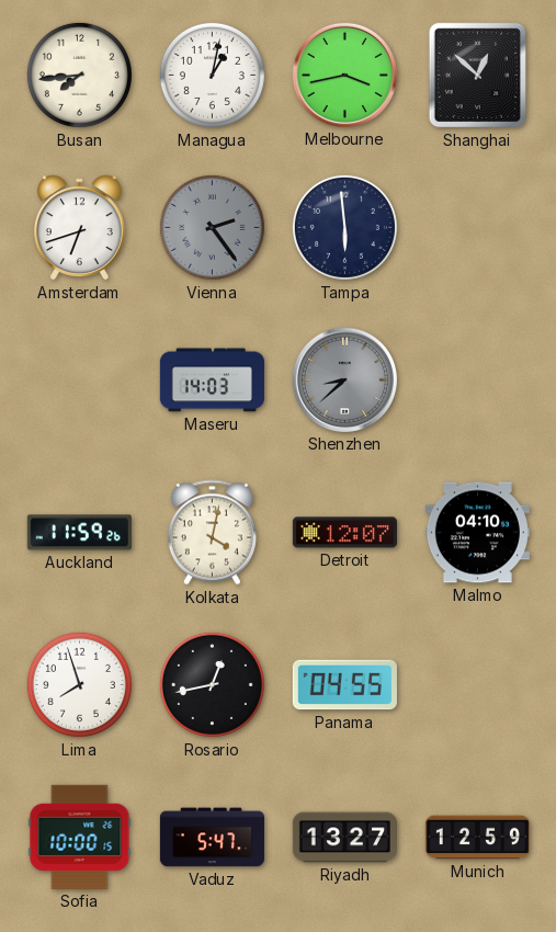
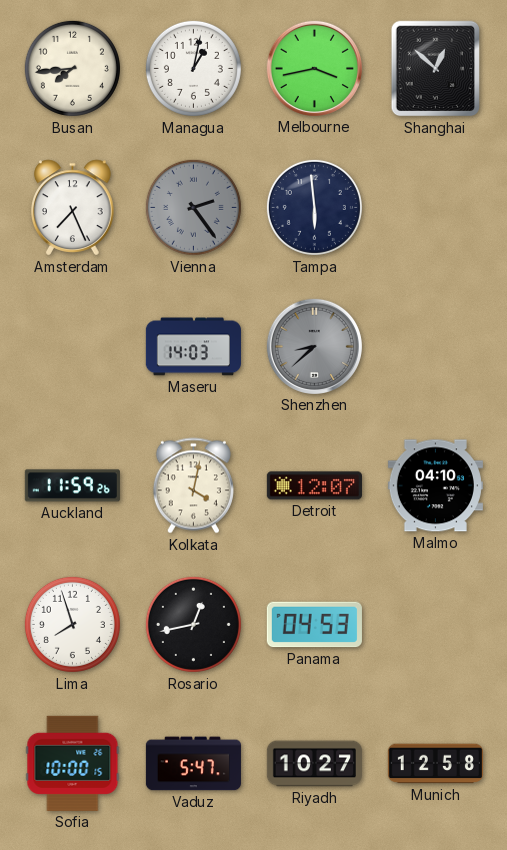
Amsterdam: 6:42 -> 7:26 (73, 208)
Panama: 04:55 -> 04:53 (314, 625)
Riyadh: 13:27 -> 10:27 (314, 764)
Munich: 12:59 -> 12:58 (435, 764)
